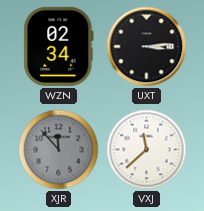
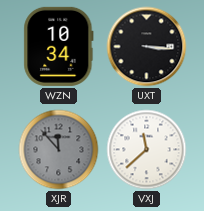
WZN: 02:34 -> 10:34 (59, 46)
UXT: 3:14 -> 3:16 (147, 47)
